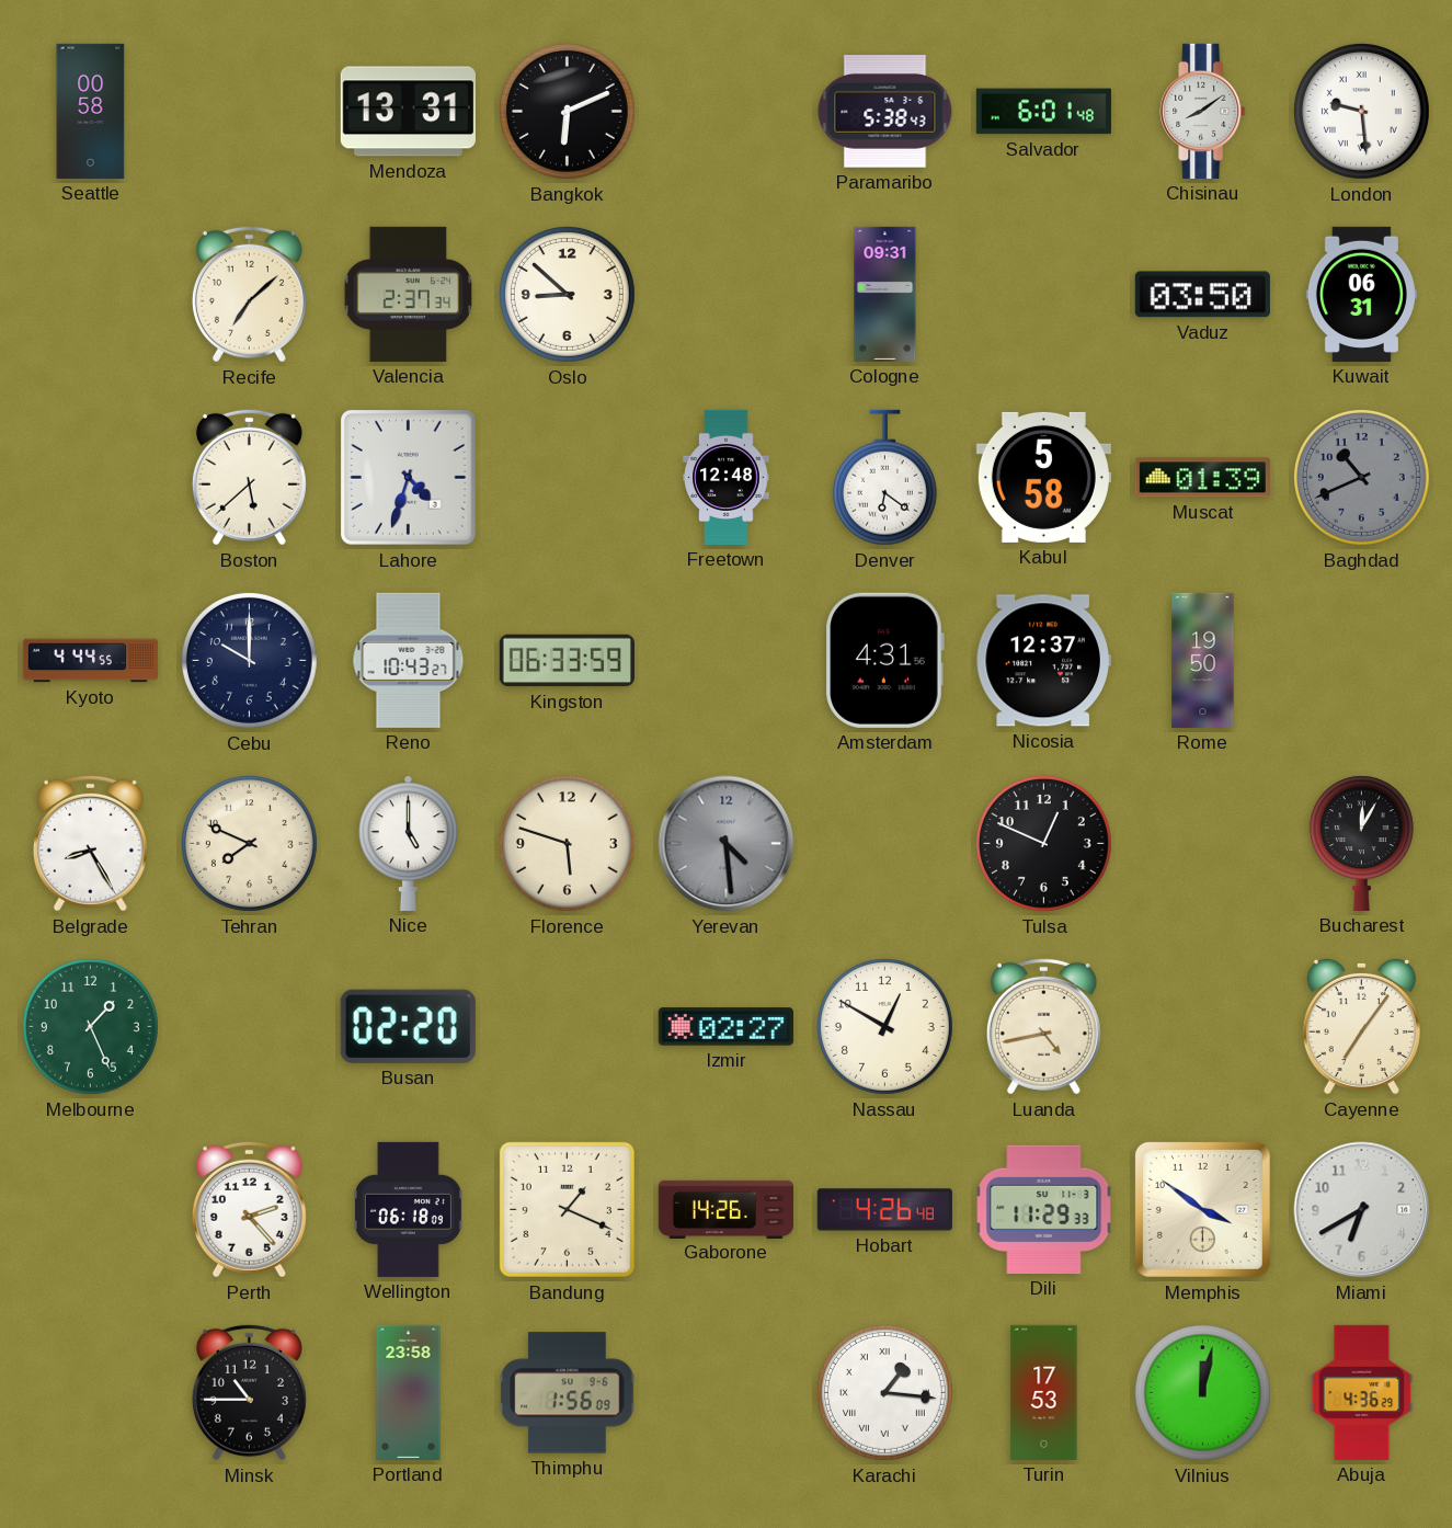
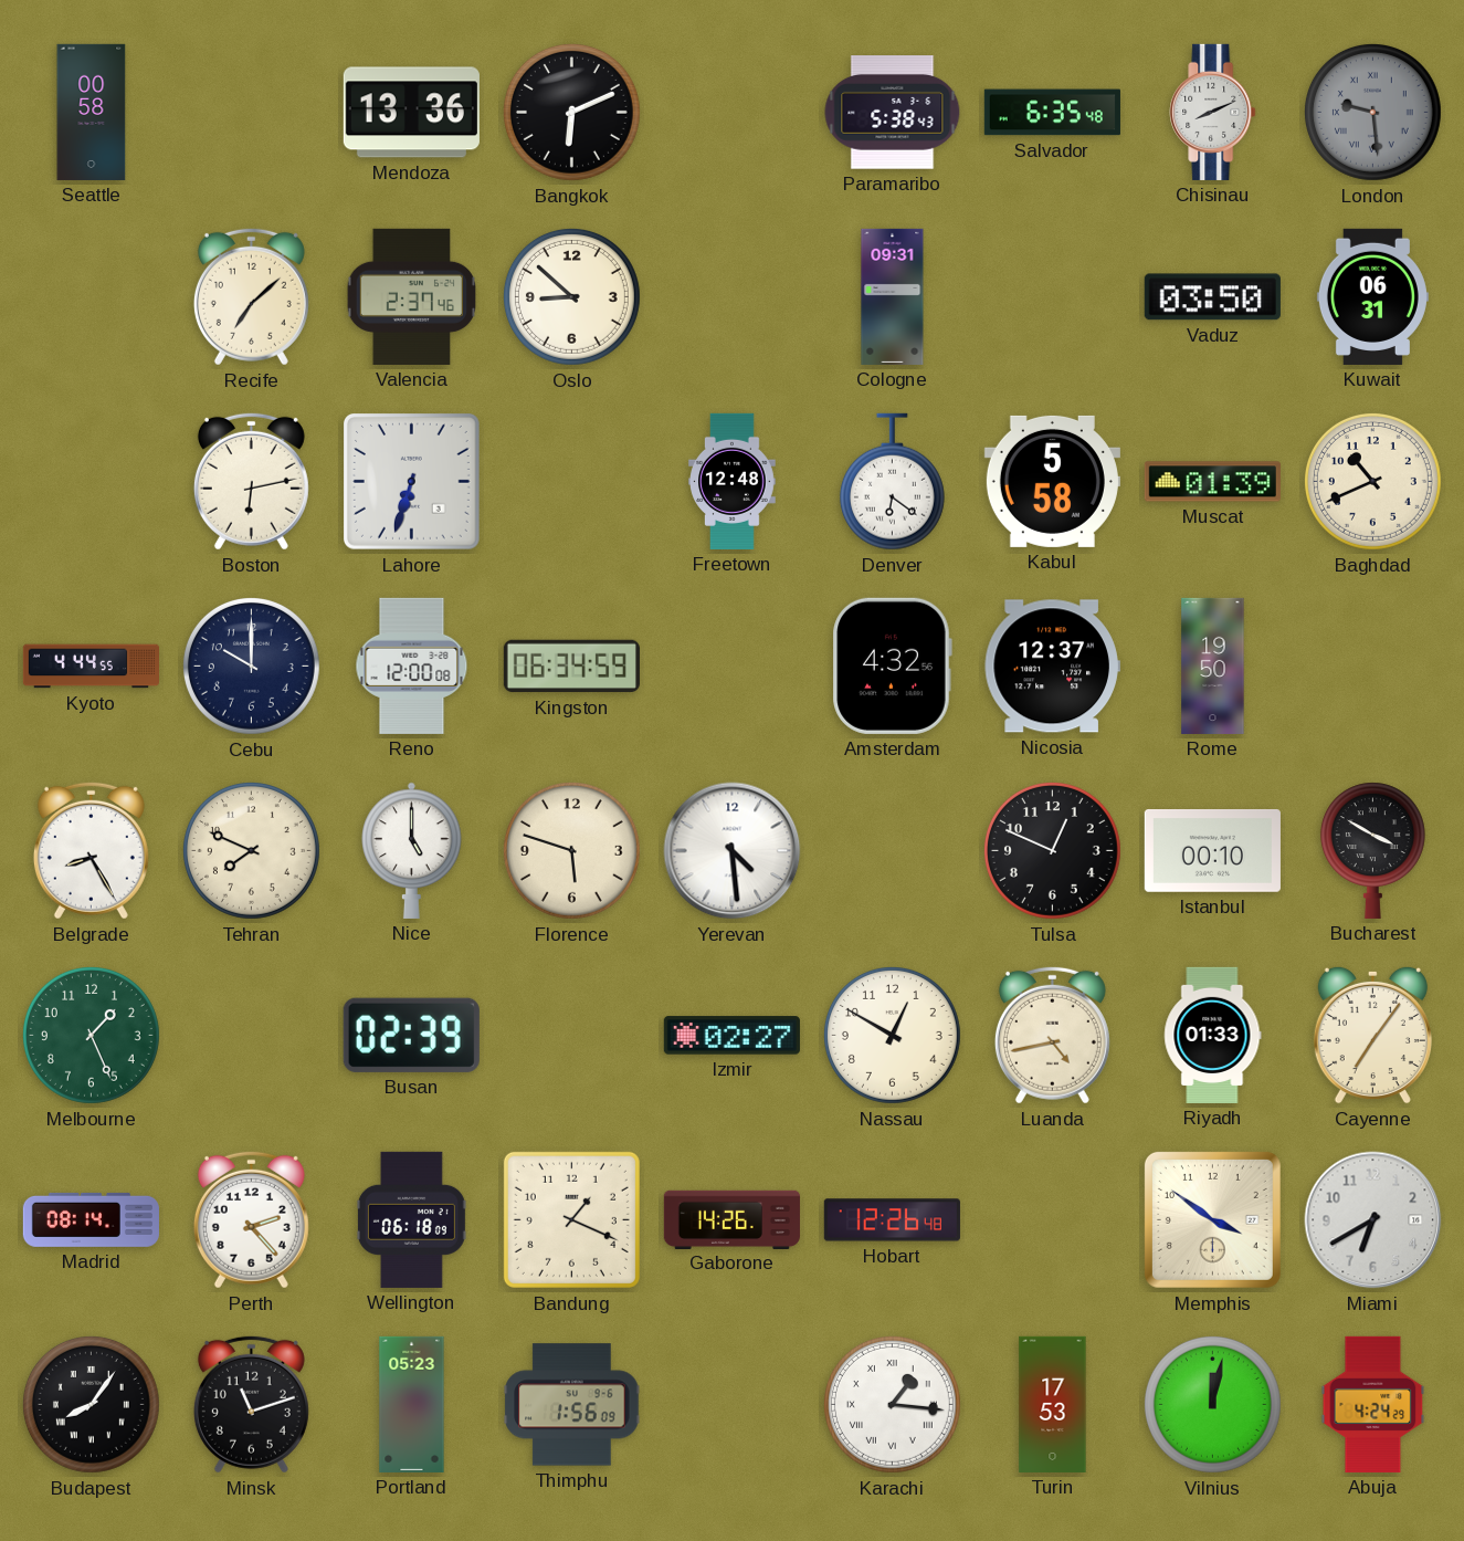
Mendoza: 13:31 -> 13:36 (411, 113)
Salvador: 6:01 -> 6:35 (1052, 113)
Chisinau: 8:09 -> 8:11 (1213, 112)
London dial: white -> grey (1372, 112)
Valencia: 2:37:34 -> 2:37:46 (412, 296)
Boston: 5:38 -> 6:13 (251, 481)
Lahore: 4:33 -> 6:33 (412, 482)
Baghdad dial: grey -> cream (1372, 481)
Reno: 10:43 -> 12:00 (412, 665)
Kingston: 06:33 -> 06:34 (571, 667)
Amsterdam: 4:31 -> 4:32 (892, 665)
Yerevan dial: grey -> white (733, 851)
Istanbul: none -> 00:10 (1212, 851)
Bucharest: 12:05 -> 3:50 (1372, 850)
Busan: 02:20 -> 02:39 (411, 1035)
Riyadh: none -> 01:33 (1213, 1035)
Madrid: none -> 08:14 (91, 1219)
Hobart: 4:26 -> 12:26 (892, 1220)
Dili: 11:29 -> none (1044, 1209)
Budapest: none -> 8:06 (91, 1404)
Minsk: 10:45 -> 11:12 (251, 1404)
Portland: 23:58 -> 05:23 (412, 1404)
Abuja: 4:36 -> 4:24 (1373, 1404)
